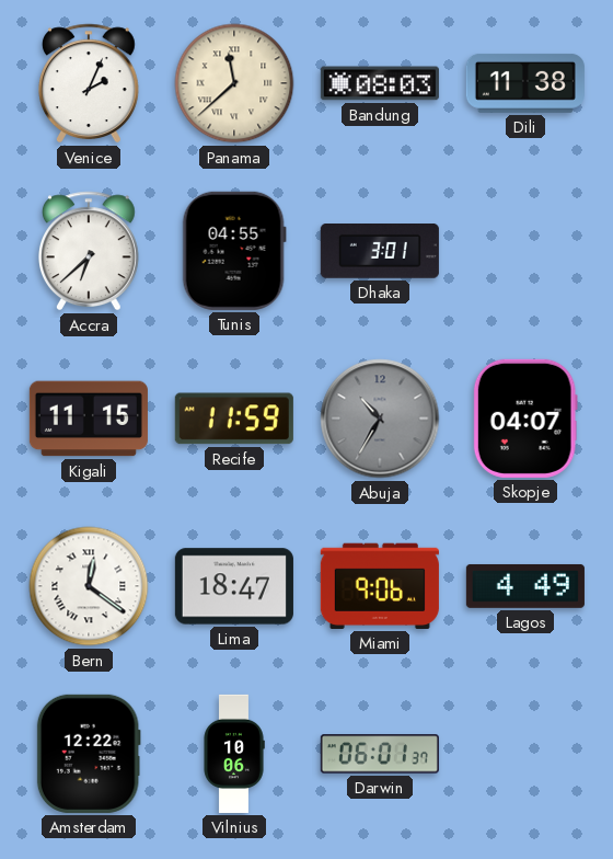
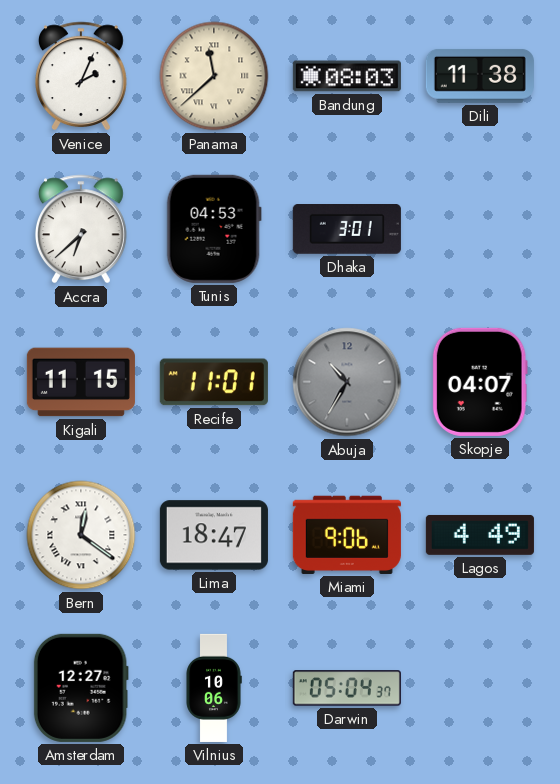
Tunis: 04:55 -> 04:53 (214, 229)
Recife: 11:59 -> 11:01 (214, 382)
Amsterdam: 12:22 -> 12:27 (81, 688)
Darwin: 06:01 -> 05:04 (347, 688)
